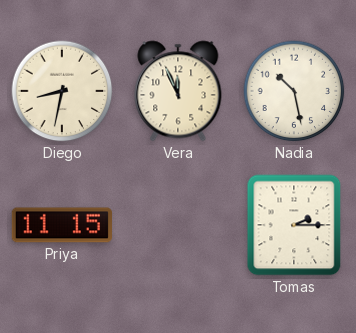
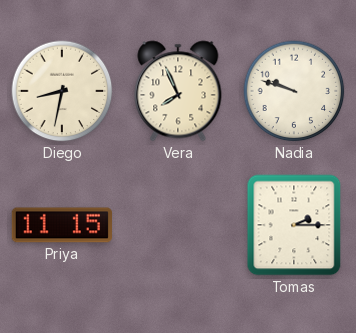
Vera: 11:56 -> 7:56 (178, 91)
Nadia: 10:28 -> 9:48 (294, 91)
